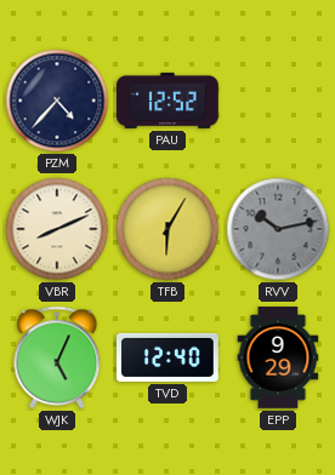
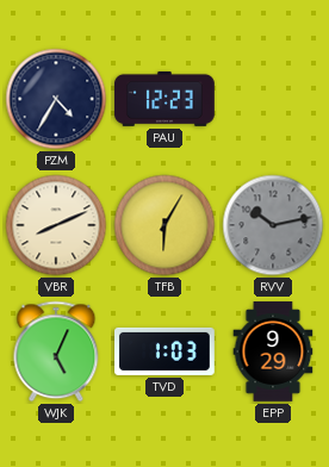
PZM: 4:37 -> 4:35 (56, 99)
PAU: 12:52 -> 12:23 (166, 99)
TVD: 12:40 -> 1:03 (166, 351)
